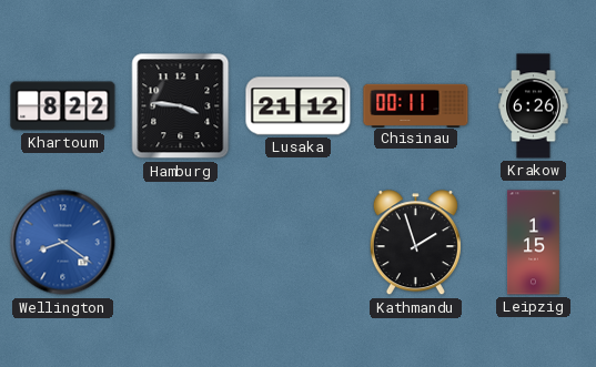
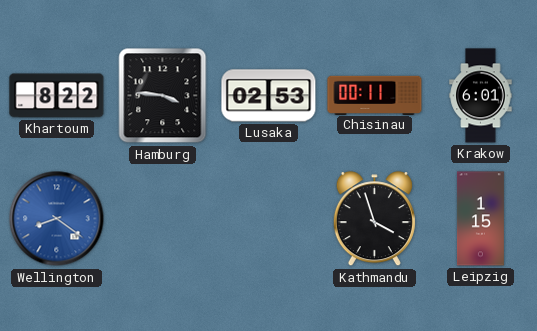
Lusaka: 21:12 -> 02:53 (269, 96)
Krakow: 6:26 -> 6:01 (481, 96)
Kathmandu: 1:57 -> 3:57 (374, 219)
